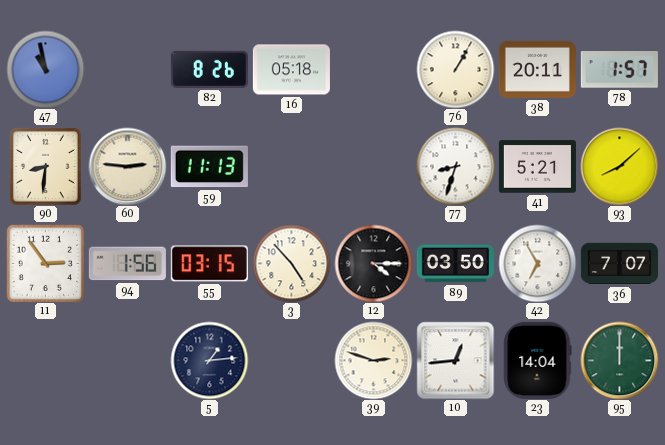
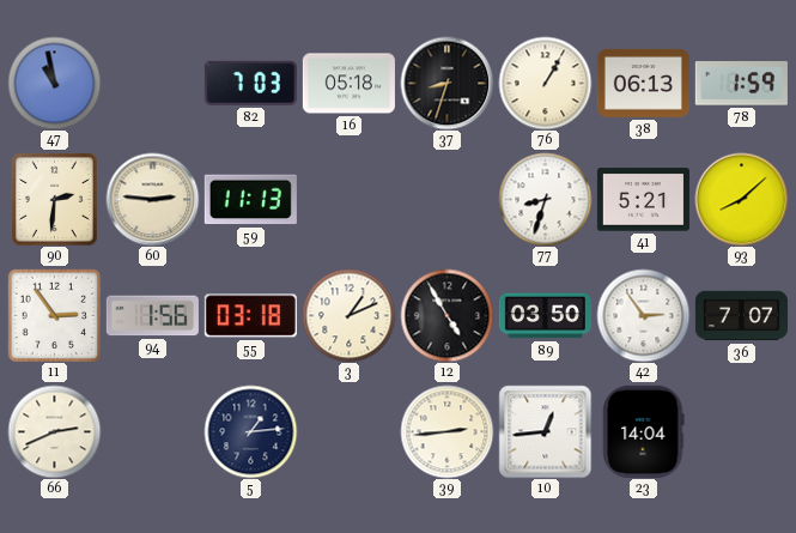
82: 8:26 -> 7:03 (250, 83)
37: none -> 8:33 (446, 83)
38: 20:11 -> 06:13 (643, 83)
78: 1:57 -> 1:59 (741, 84)
90: 8:31 -> 2:31 (54, 199)
55: 03:15 -> 03:18 (250, 316)
3: 4:53 -> 1:11 (348, 315)
12: 4:15 -> 4:55 (446, 315)
42: 6:55 -> 2:54 (643, 315)
66: none -> 2:41 (54, 431)
39: 2:48 -> 2:44 (446, 431)
95: 12:00 -> none (619, 360)
